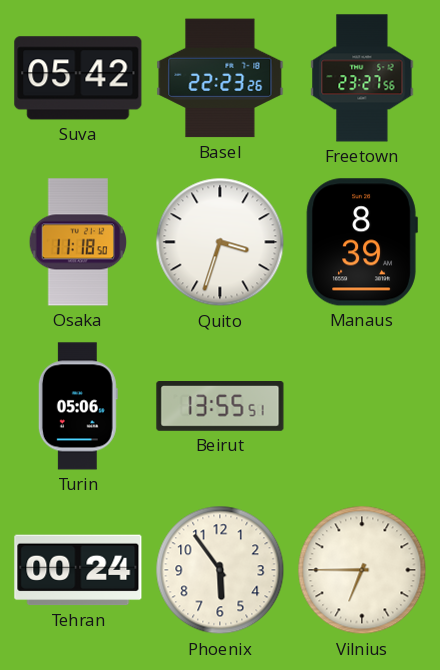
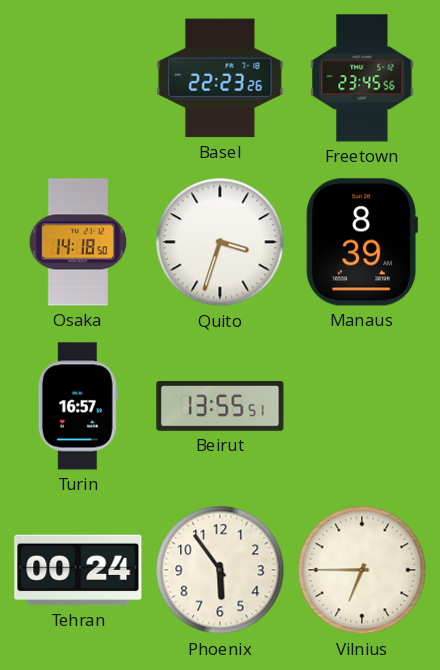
Suva: 05:42 -> none (78, 78)
Freetown: 23:27 -> 23:45 (362, 78)
Osaka: 11:18 -> 14:18 (78, 242)
Turin: 05:06 -> 16:57 (78, 406)
